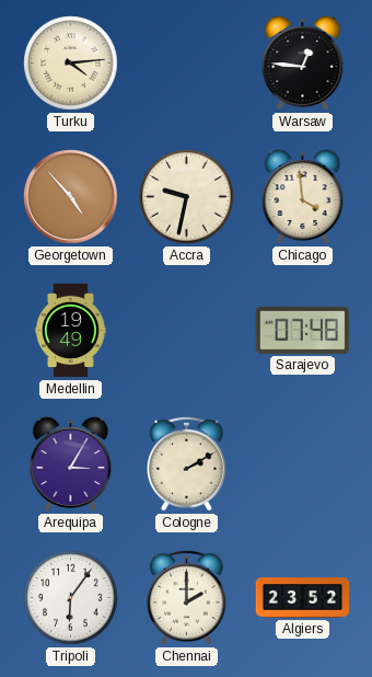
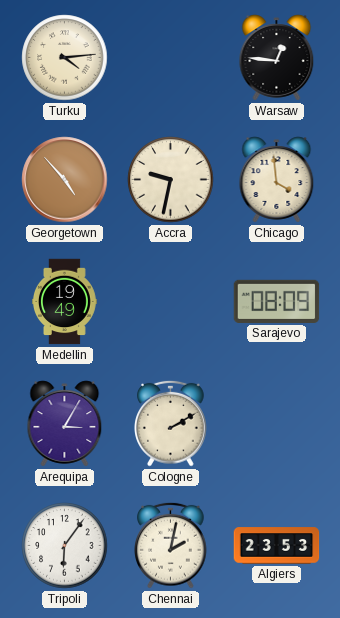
Sarajevo: 07:48 -> 08:09 (277, 301)
Chennai: 2:00 -> 2:02 (171, 545)
Algiers: 23:52 -> 23:53 (277, 546)
